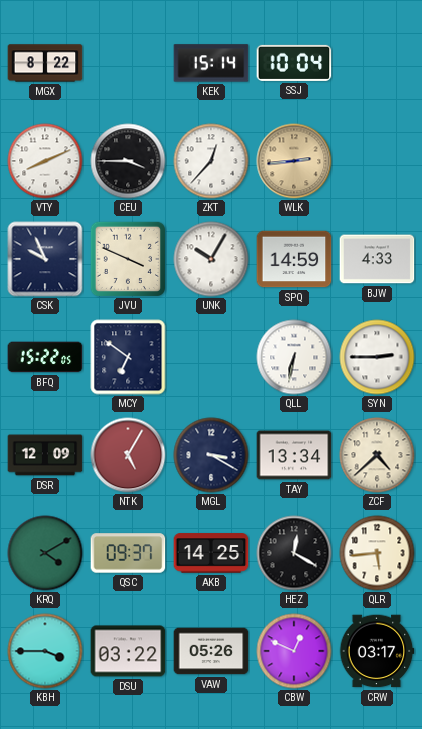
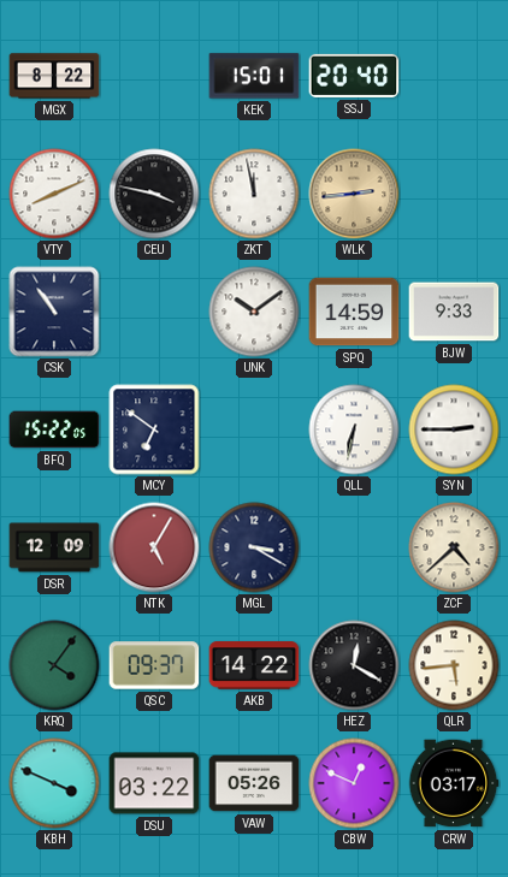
KEK: 15:14 -> 15:01 (254, 76)
SSJ: 10:04 -> 20:40 (354, 76)
CEU: 3:45 -> 3:47 (154, 194)
ZKT: 12:37 -> 11:58 (254, 194)
CSK: 9:56 -> 10:54 (54, 312)
JVU: 3:49 -> none (127, 258)
UNK: 10:05 -> 10:09 (254, 312)
BJW: 4:33 -> 9:33 (454, 312)
TAY: 13:34 -> none (294, 455)
KRQ: 4:10 -> 4:06 (54, 665)
AKB: 14:25 -> 14:22 (254, 665)
KBH: 3:45 -> 3:49 (54, 783)
